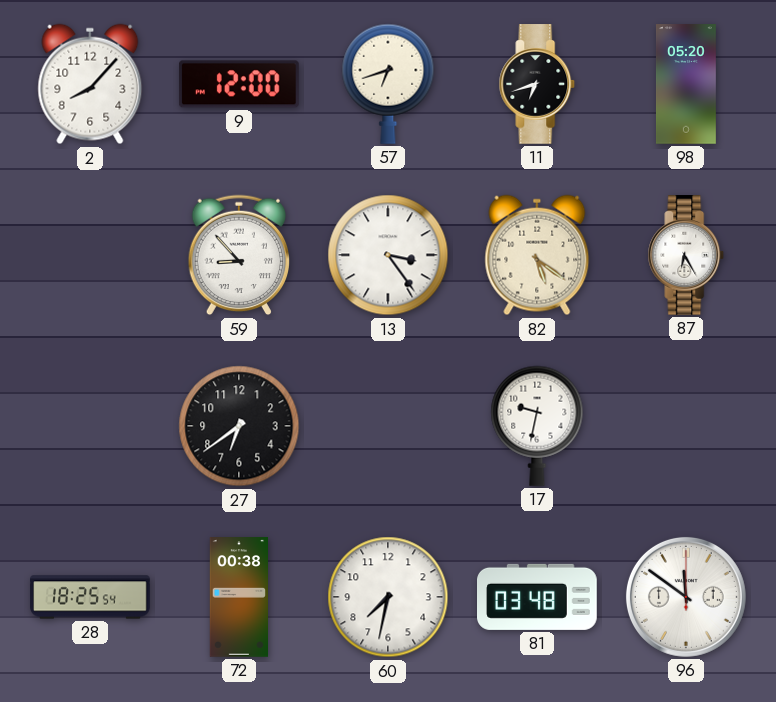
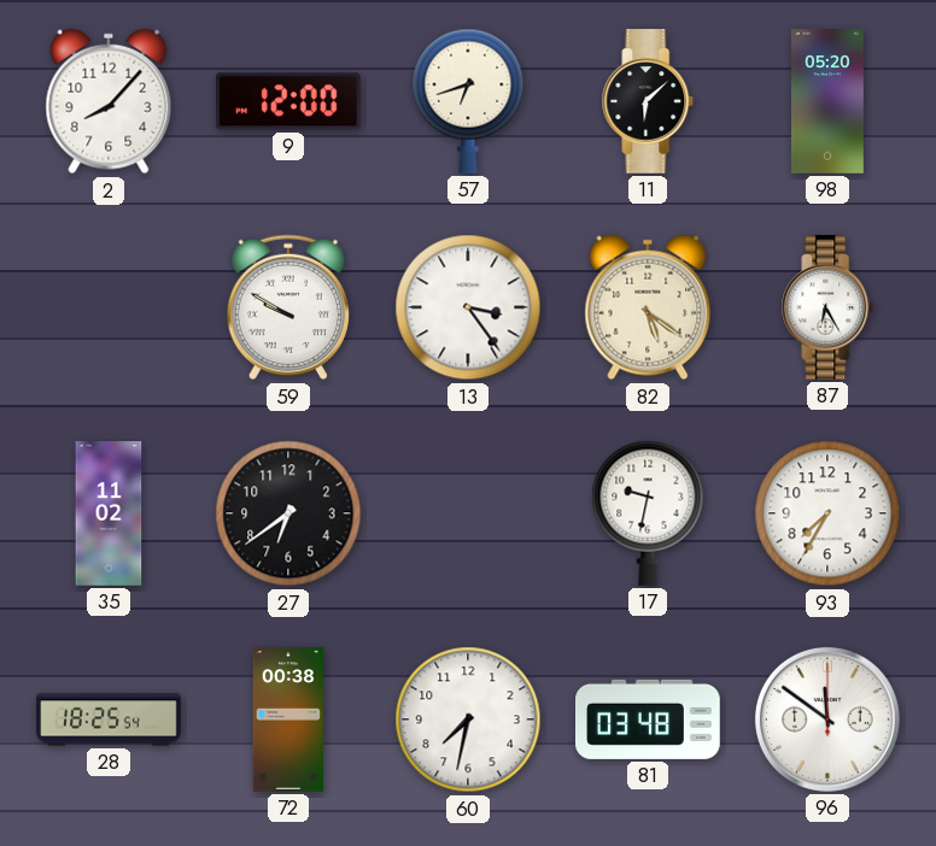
11: 6:42 -> 6:08 (648, 101)
59: 8:53 -> 9:50 (288, 307)
35: none -> 11:02 (109, 513)
93: none -> 7:35 (827, 513)
